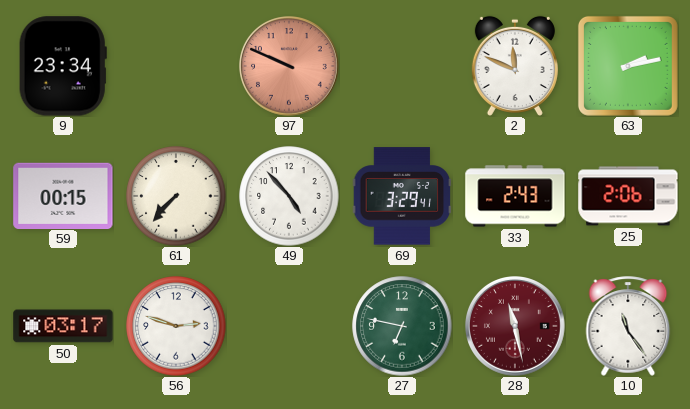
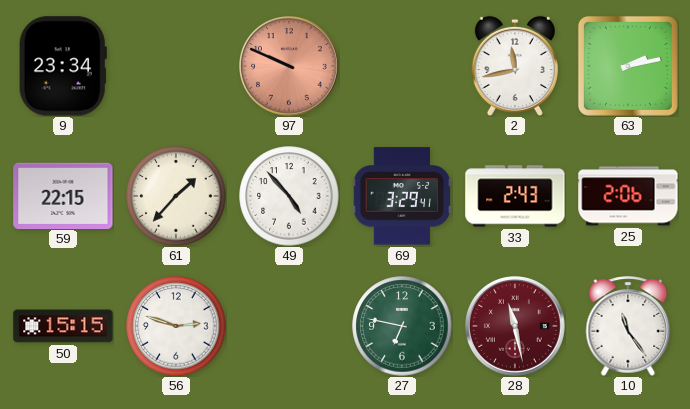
2: 11:49 -> 11:43 (515, 66)
59: 00:15 -> 22:15 (63, 195)
61: 7:37 -> 1:37 (176, 196)
50: 03:17 -> 15:15 (63, 326)
